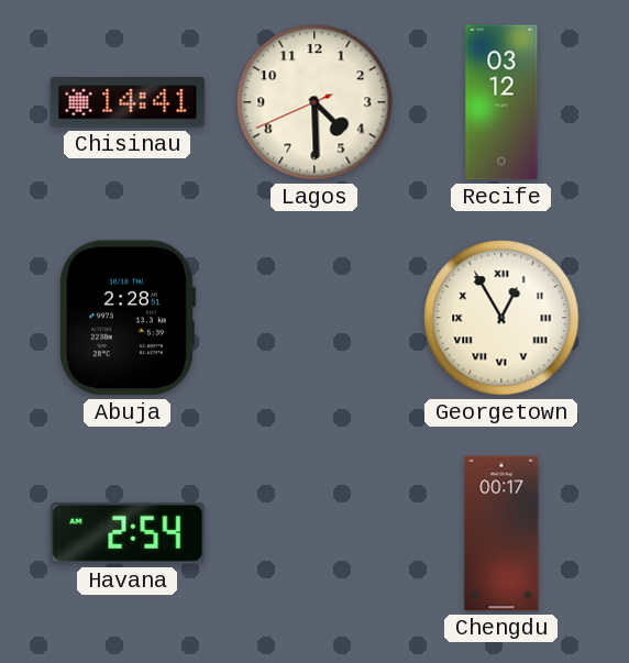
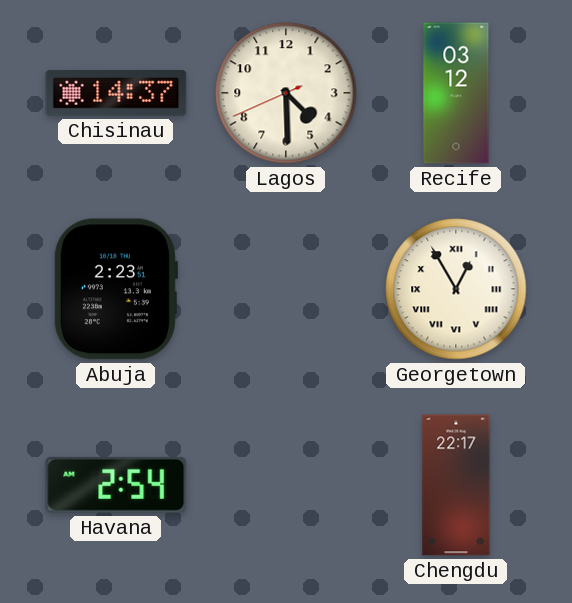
Chisinau: 14:41 -> 14:37 (116, 93)
Abuja: 2:28 -> 2:23 (115, 289)
Chengdu: 00:17 -> 22:17 (456, 485)
